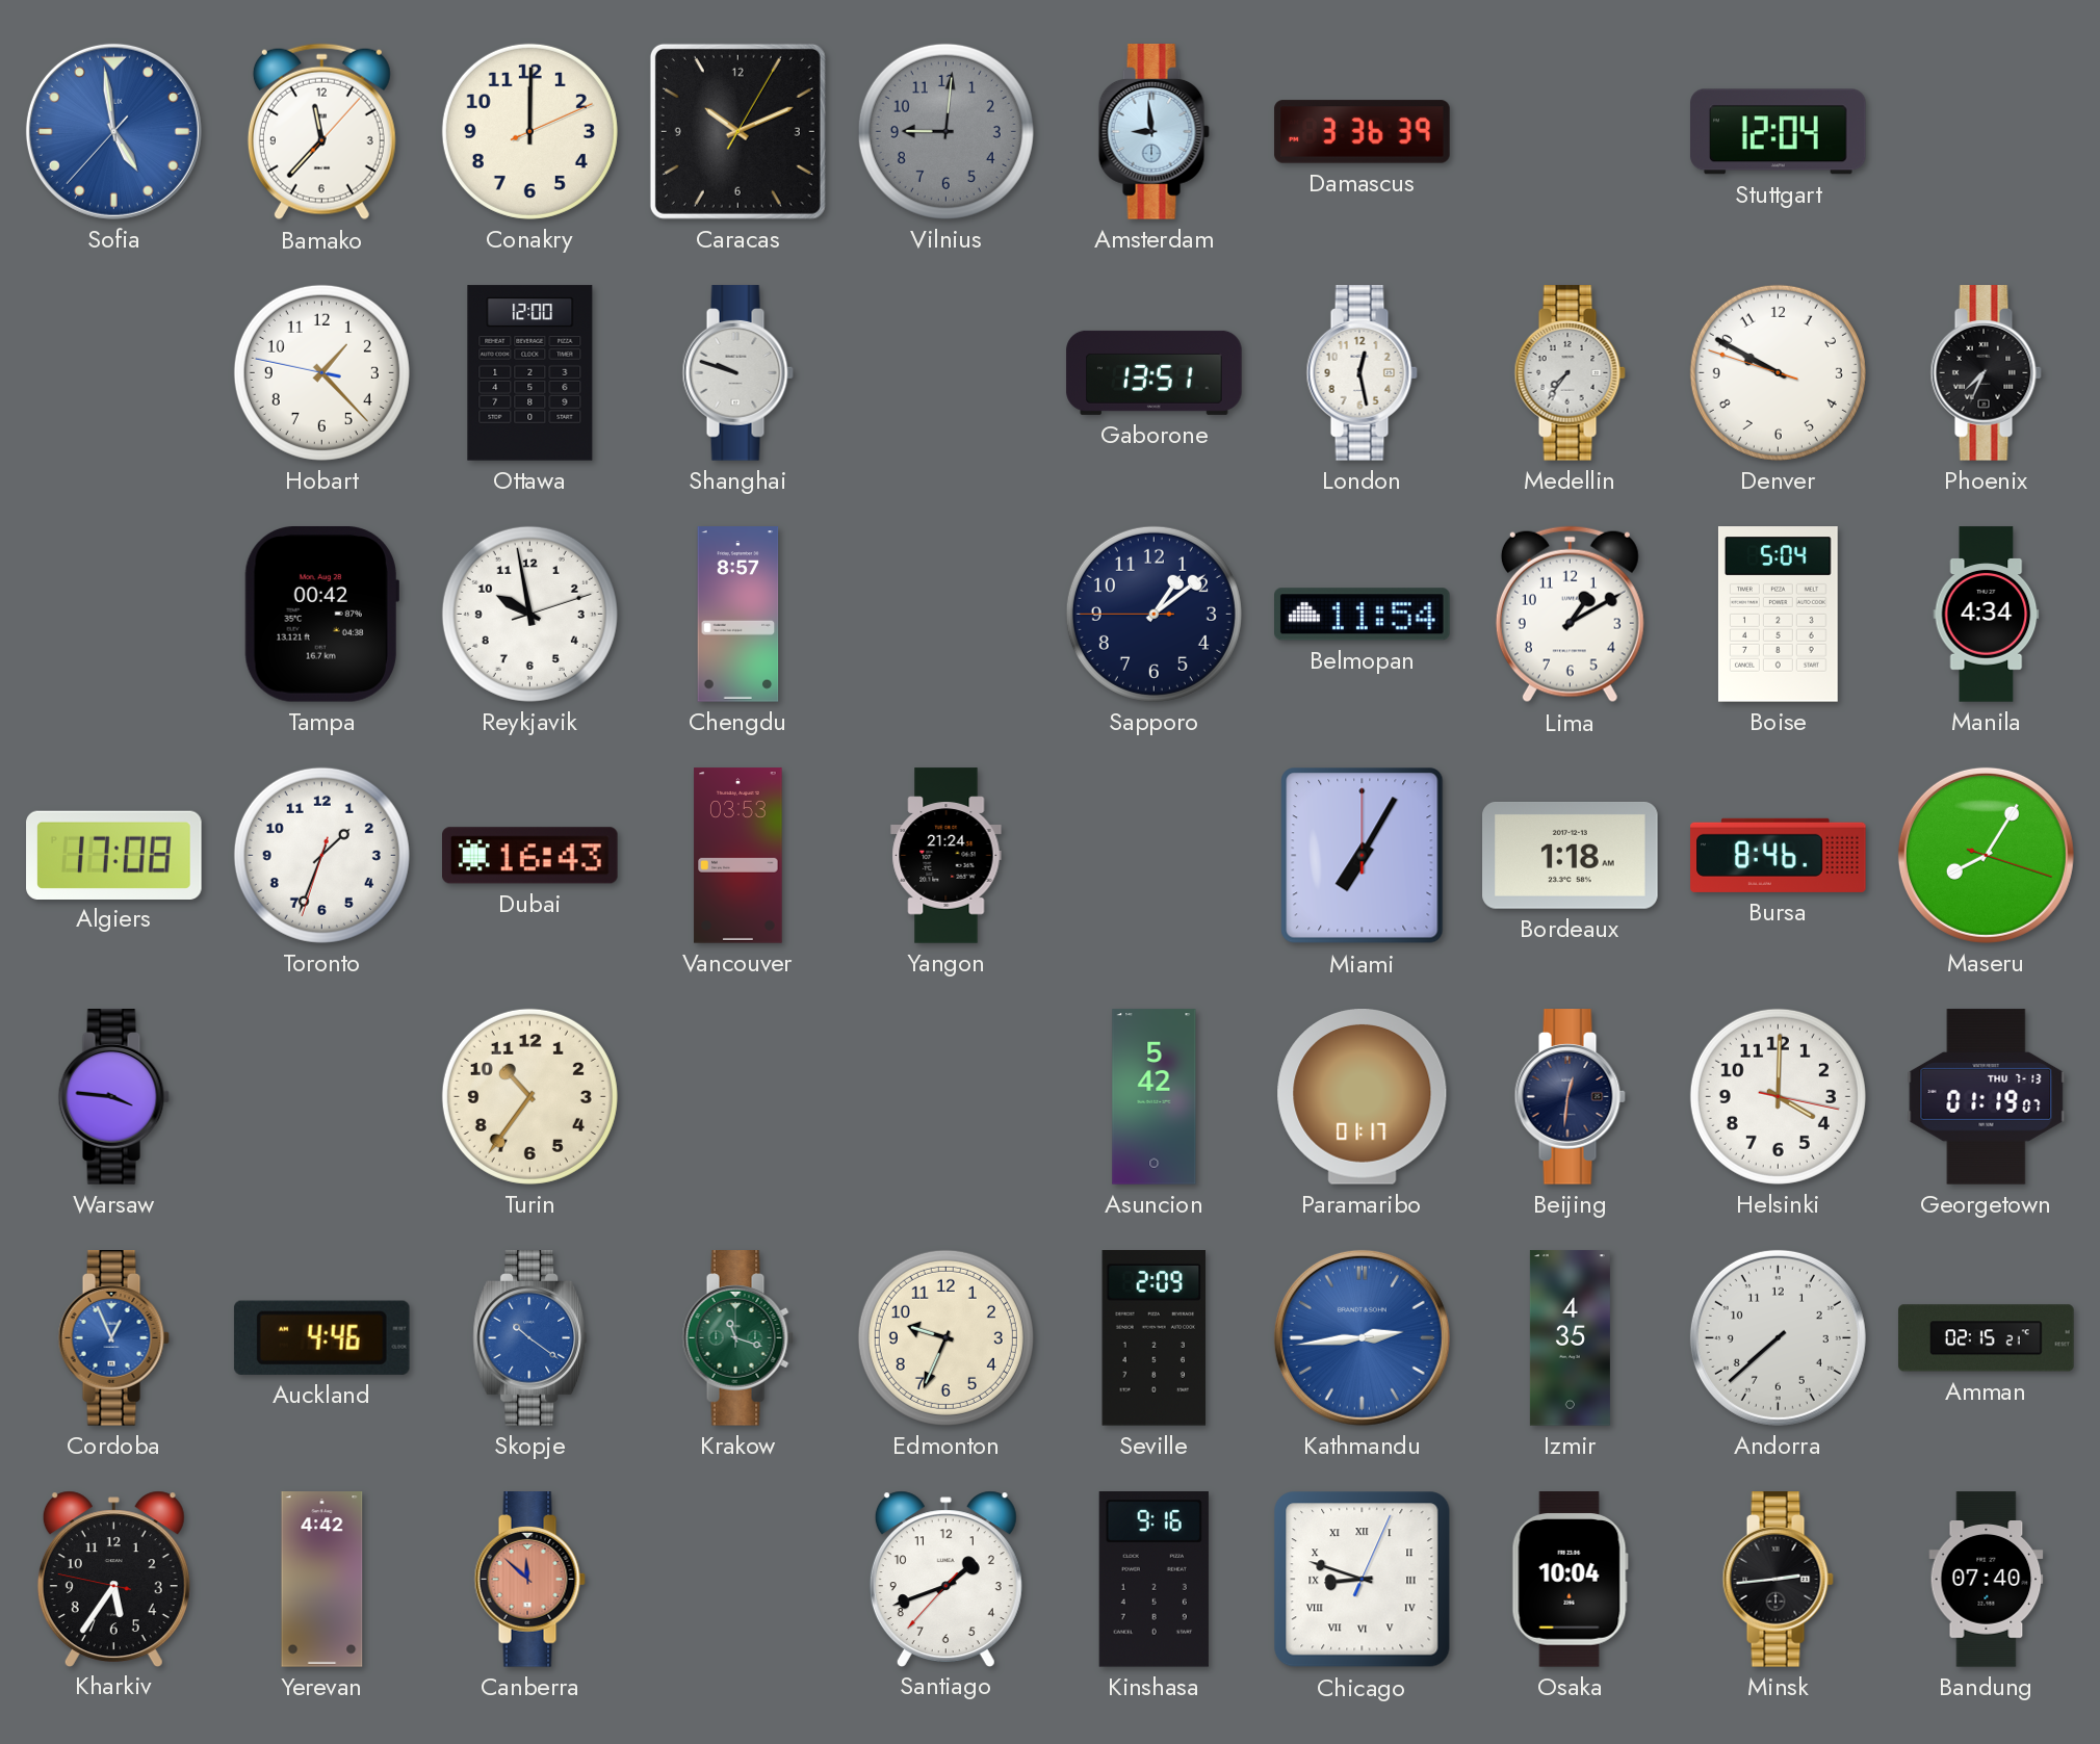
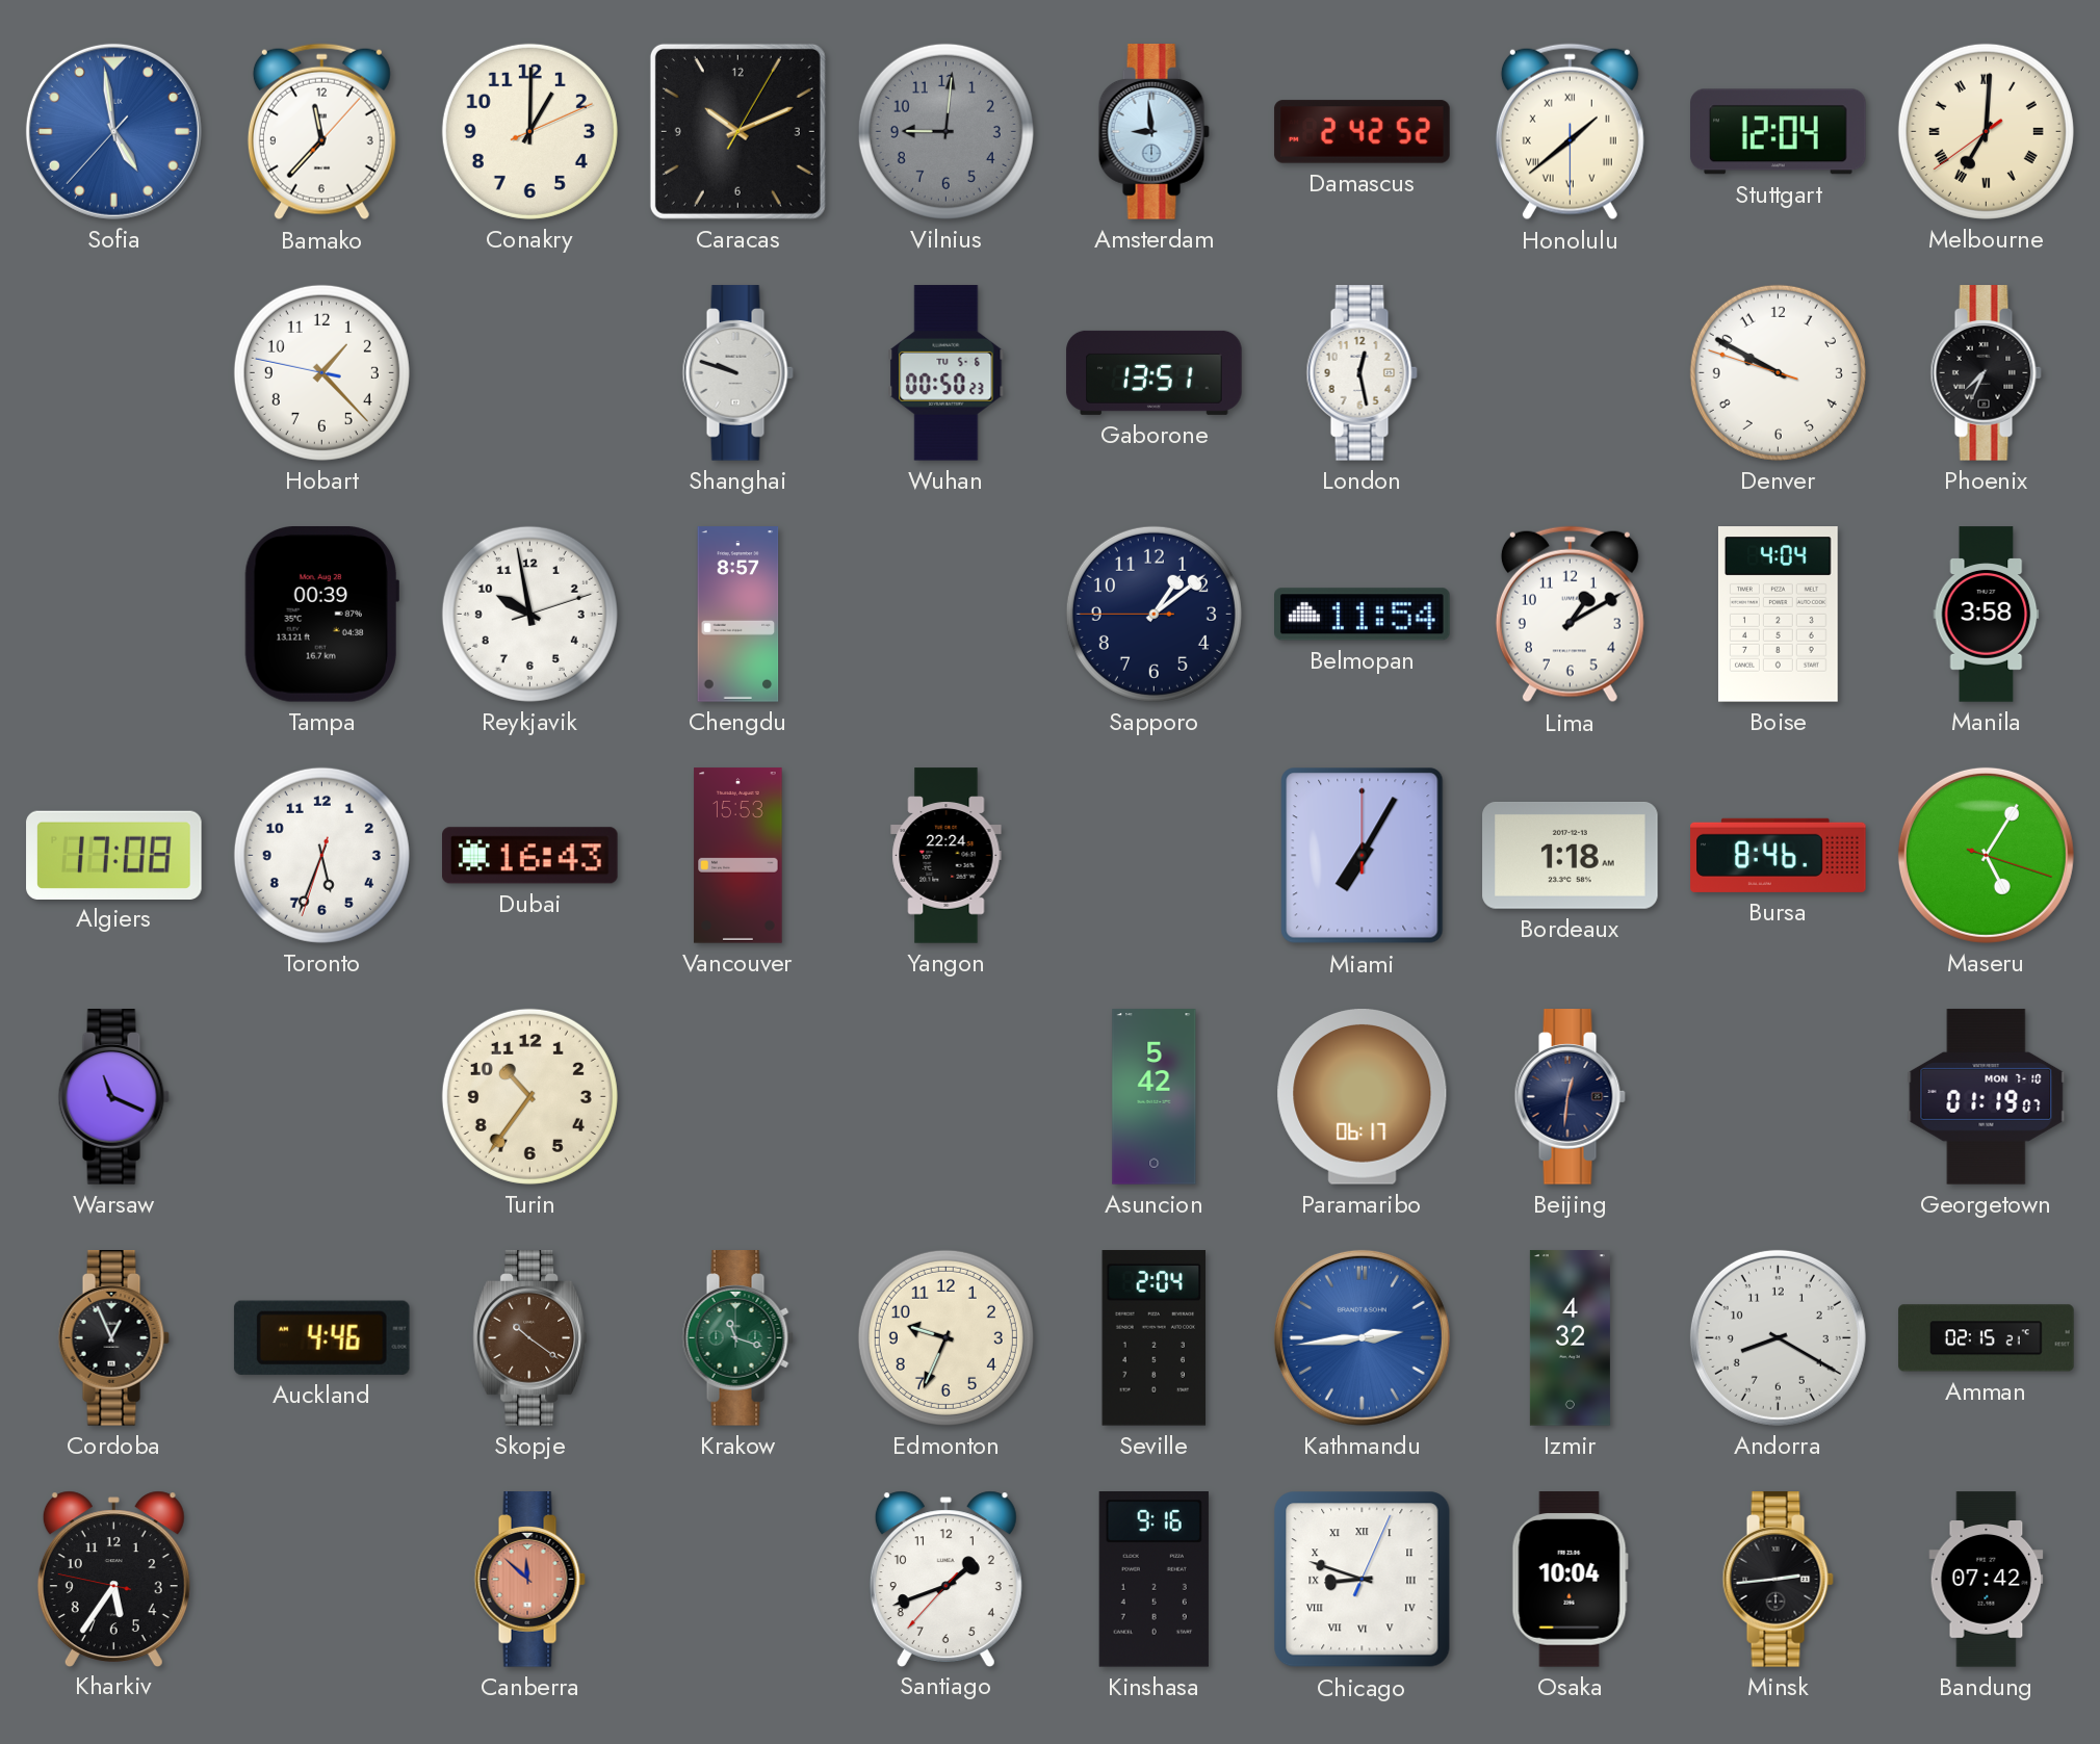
Conakry: 12:00 -> 1:00 (529, 131)
Damascus: 3:36 -> 2:42 (1363, 132)
Honolulu: none -> 1:38 (1570, 132)
Melbourne: none -> 7:00 (1986, 131)
Ottawa: 12:00 -> none (530, 373)
Wuhan: none -> 00:50 (947, 373)
Medellin: 7:36 -> none (1570, 373)
Tampa: 00:42 -> 00:39 (321, 615)
Boise: 5:04 -> 4:04 (1778, 615)
Manila: 4:34 -> 3:58 (1987, 615)
Toronto: 1:33 -> 5:33 (321, 855)
Vancouver: 03:53 -> 15:53 (738, 856)
Yangon: 21:24 -> 22:24 (947, 856)
Maseru: 8:05 -> 5:05 (1986, 855)
Warsaw: 3:46 -> 11:19 (113, 1097)
Paramaribo: 01:17 -> 06:17 (1363, 1097)
Helsinki: 4:00 -> none (1778, 1096)
Georgetown date: THU 7-13 -> MON 7-10 (1987, 1097)
Cordoba dial: blue -> black (113, 1338)
Skopje dial: blue -> brown (530, 1338)
Seville: 2:09 -> 2:04 (1155, 1338)
Izmir: 4:35 -> 4:32 (1570, 1338)
Andorra: 7:38 -> 8:20 (1778, 1337)
Yerevan: 4:42 -> none (322, 1580)
Bandung: 07:40 -> 07:42 (1987, 1580)
